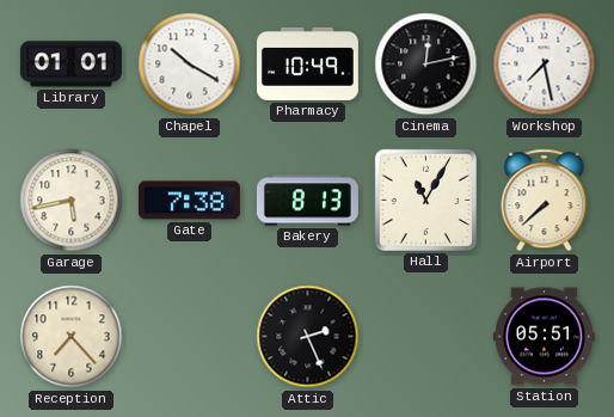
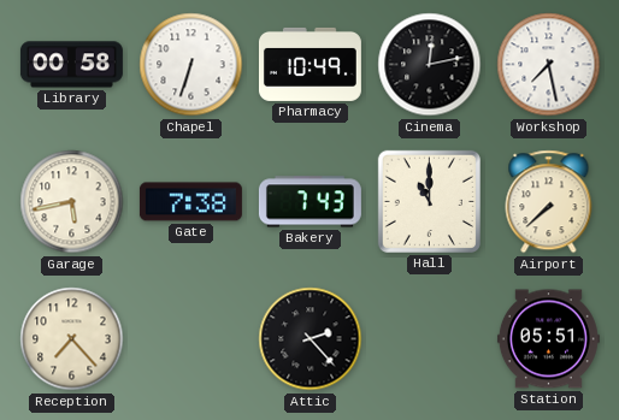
Library: 01:01 -> 00:58 (71, 65)
Chapel: 10:20 -> 6:33 (191, 65)
Bakery: 8:13 -> 7:43 (309, 202)
Hall: 11:05 -> 11:00 (429, 201)
Attic: 2:26 -> 2:23 (311, 339)
